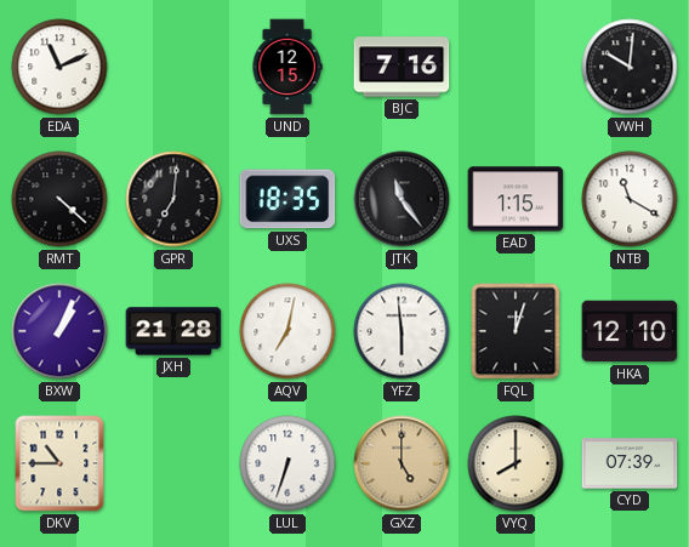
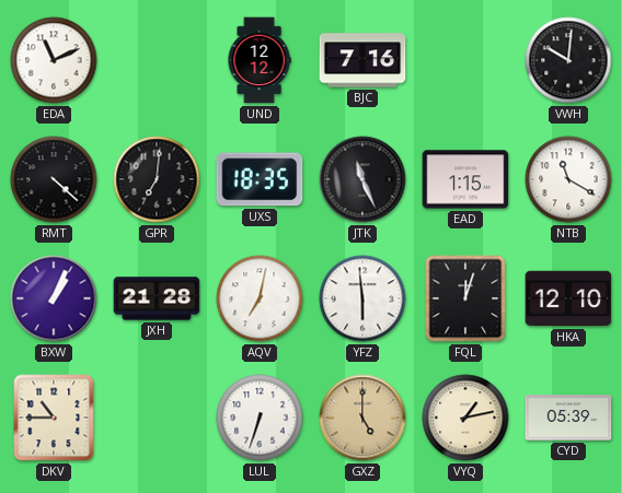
UND: 12:15 -> 12:12 (260, 60)
JTK: 11:24 -> 11:26 (362, 179)
VYQ: 8:00 -> 1:13 (465, 418)
CYD: 07:39 -> 05:39 (568, 418)
